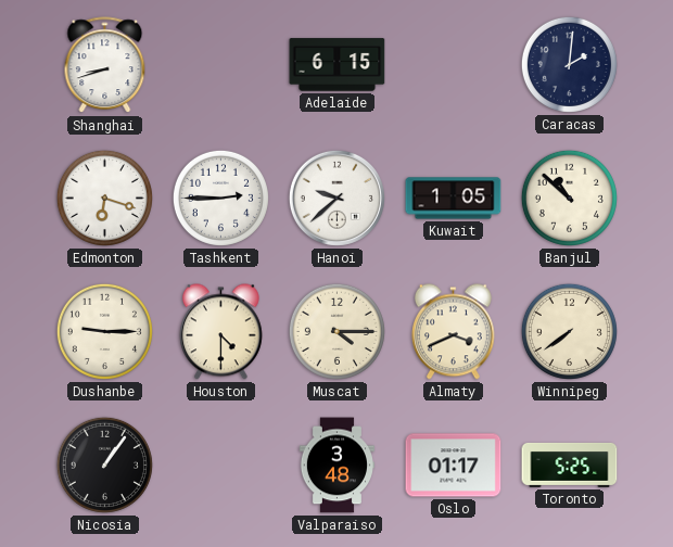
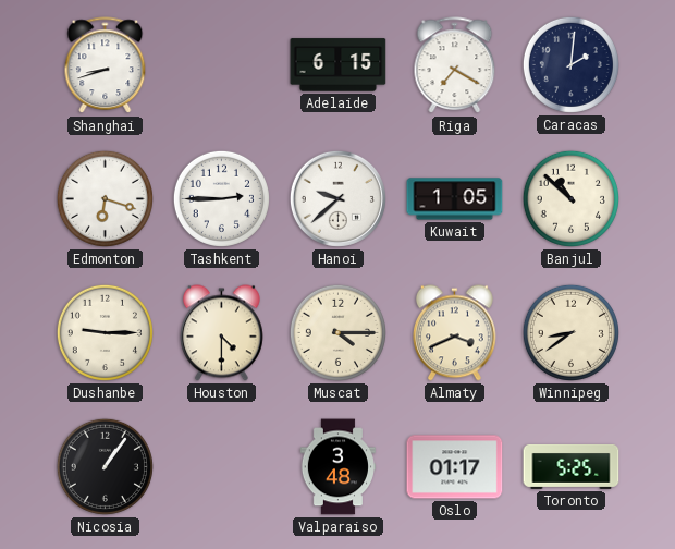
Riga: none -> 7:20 (455, 65)
Winnipeg: 7:39 -> 8:39 (570, 332)
